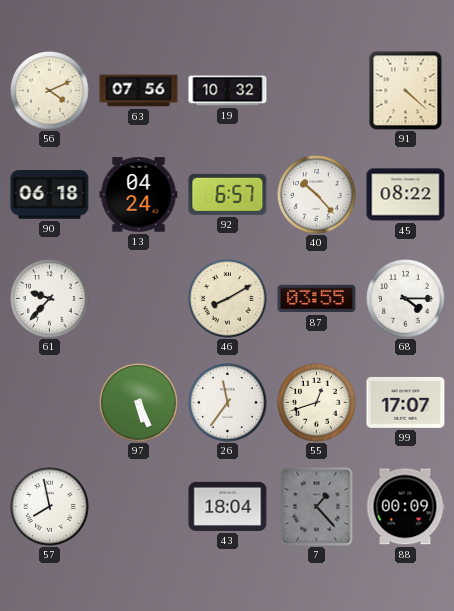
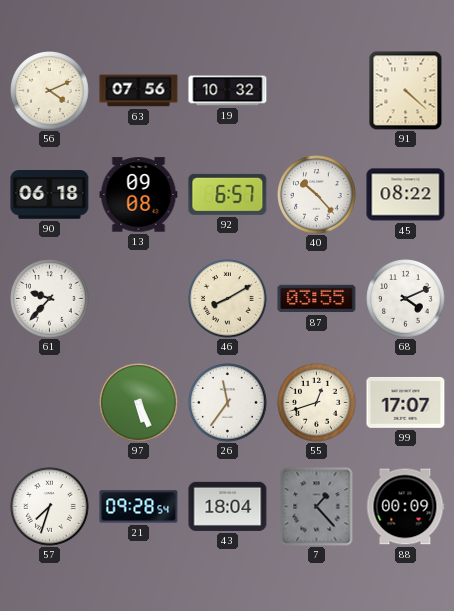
13: 04:24 -> 09:08 (139, 195)
68: 4:15 -> 4:11 (406, 299)
57: 7:58 -> 7:33 (50, 507)
21: none -> 09:28 (139, 507)
